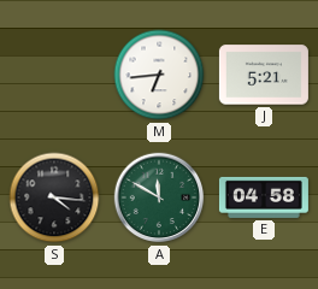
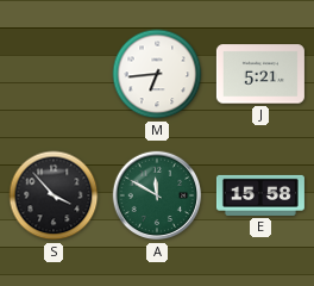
S: 4:16 -> 3:53 (54, 195)
E: 04:58 -> 15:58 (260, 195)
